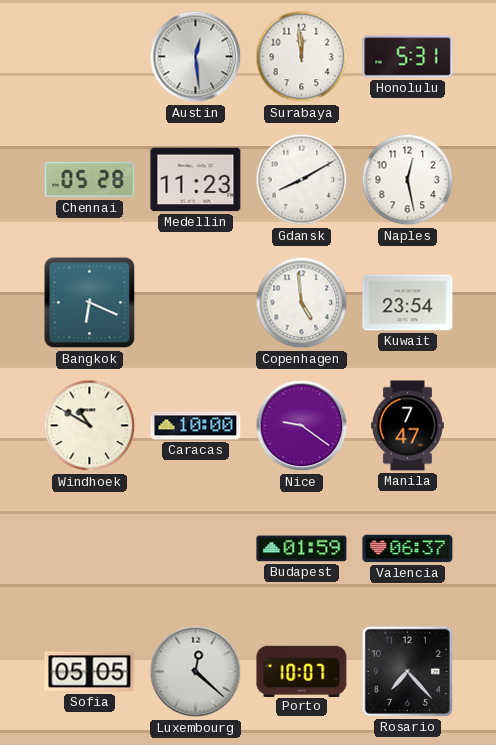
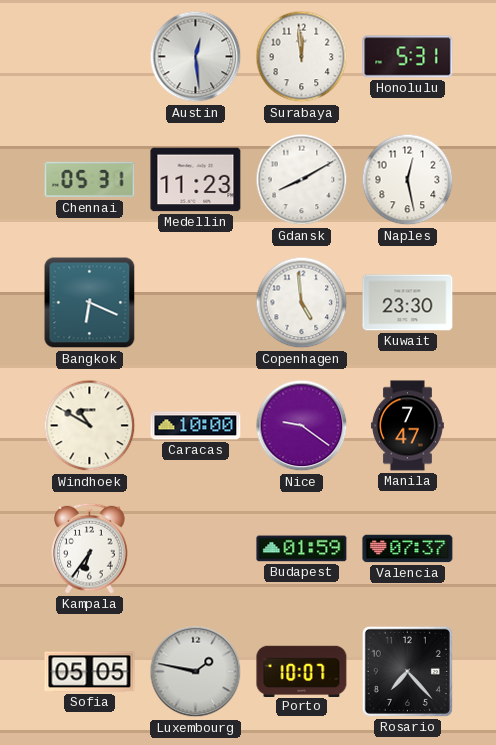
Chennai: 05:28 -> 05:31 (90, 180)
Kuwait: 23:54 -> 23:30 (408, 303)
Kampala: none -> 6:36 (90, 548)
Valencia: 06:37 -> 07:37 (408, 549)
Luxembourg: 12:22 -> 1:47 (196, 672)
